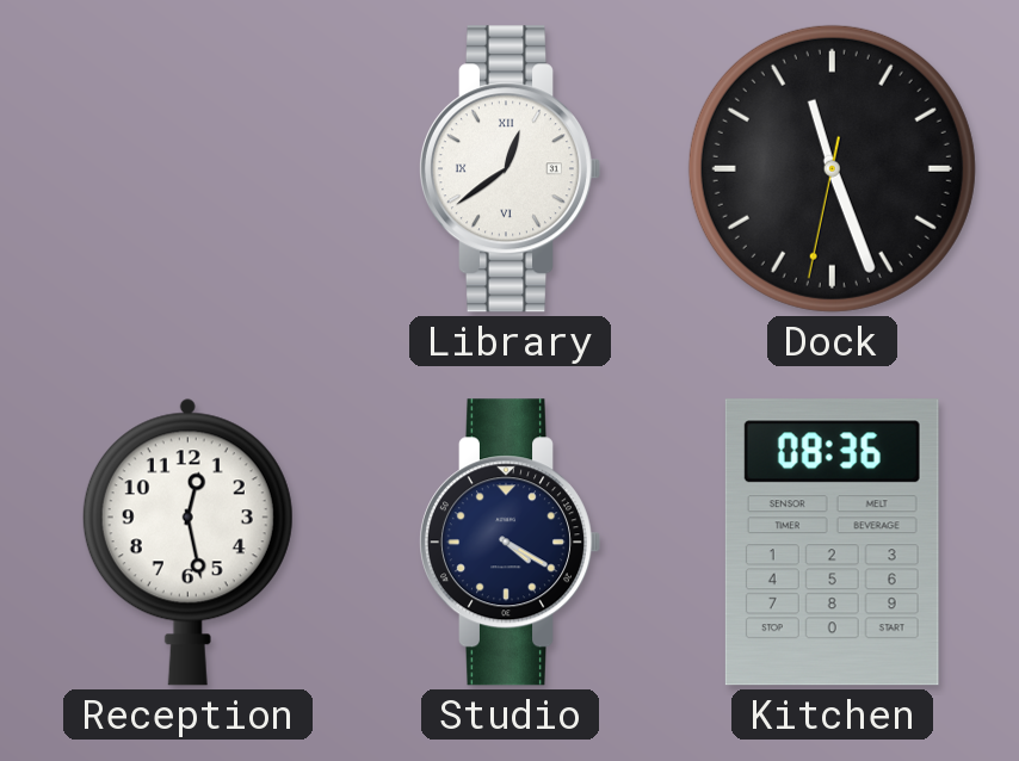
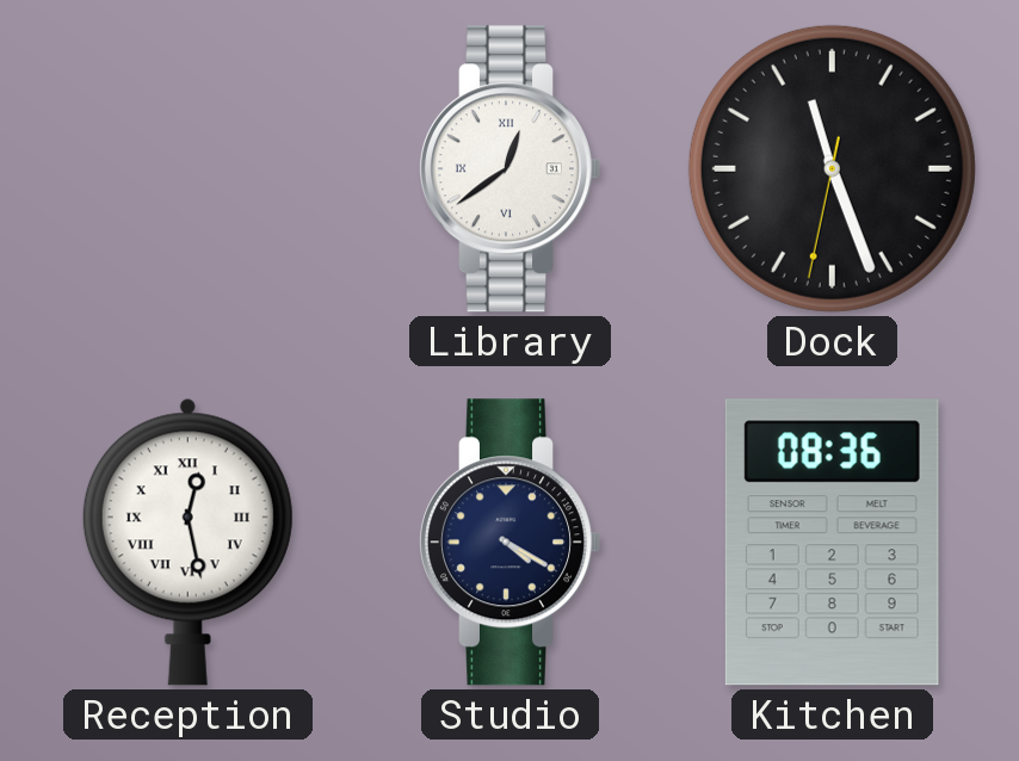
Reception numerals: Arabic -> Roman (187, 542)
